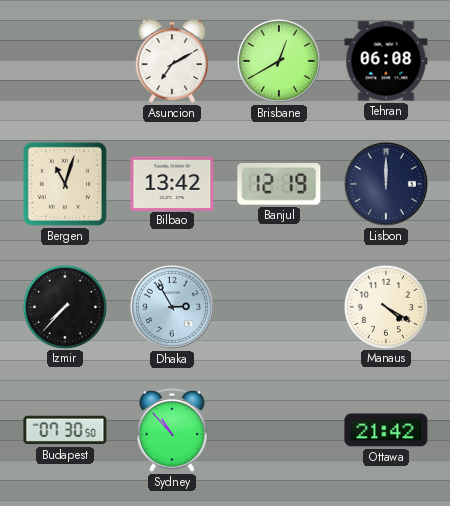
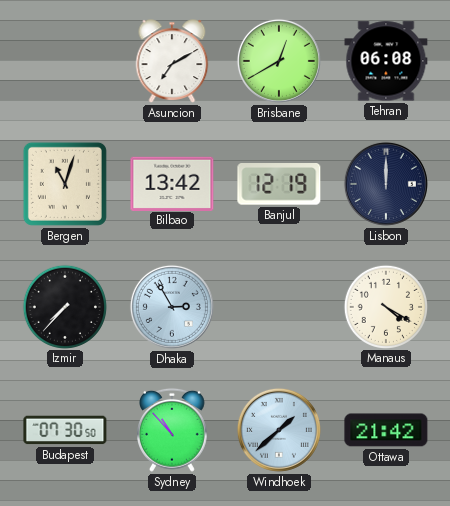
Windhoek: none -> 1:38 (279, 430)
